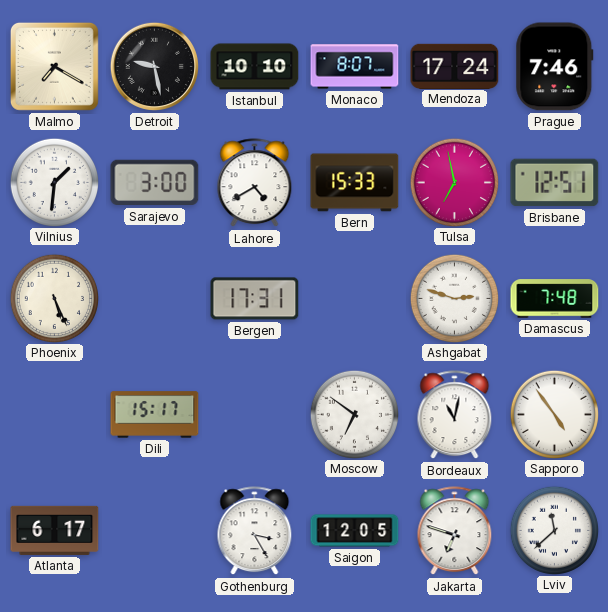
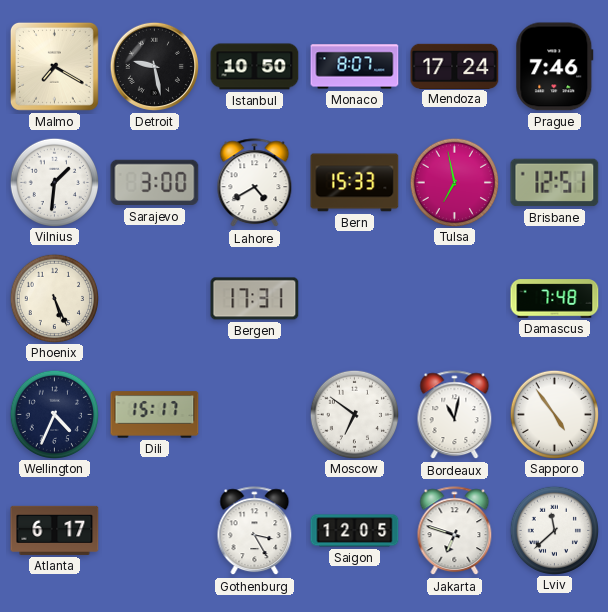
Istanbul: 10:10 -> 10:50 (255, 67)
Ashgabat: 2:48 -> none (454, 298)
Wellington: none -> 4:34 (54, 414)
